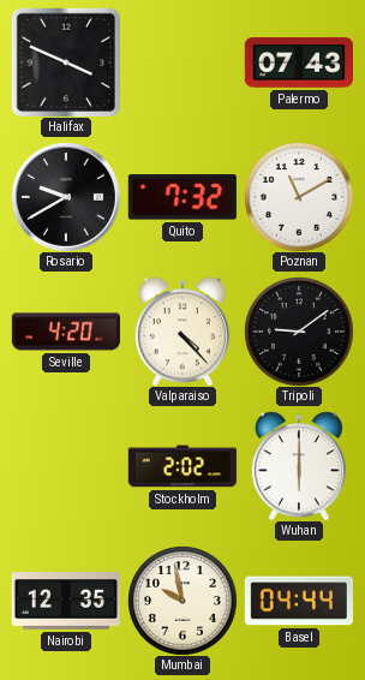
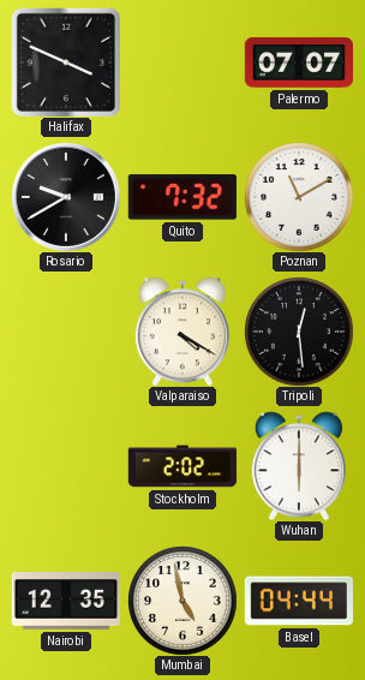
Palermo: 07:43 -> 07:07 (298, 62)
Seville: 4:20 -> none (65, 332)
Valparaiso: 4:23 -> 4:20 (182, 332)
Tripoli: 9:09 -> 12:29 (299, 332)
Mumbai: 9:58 -> 4:58 (182, 601)
